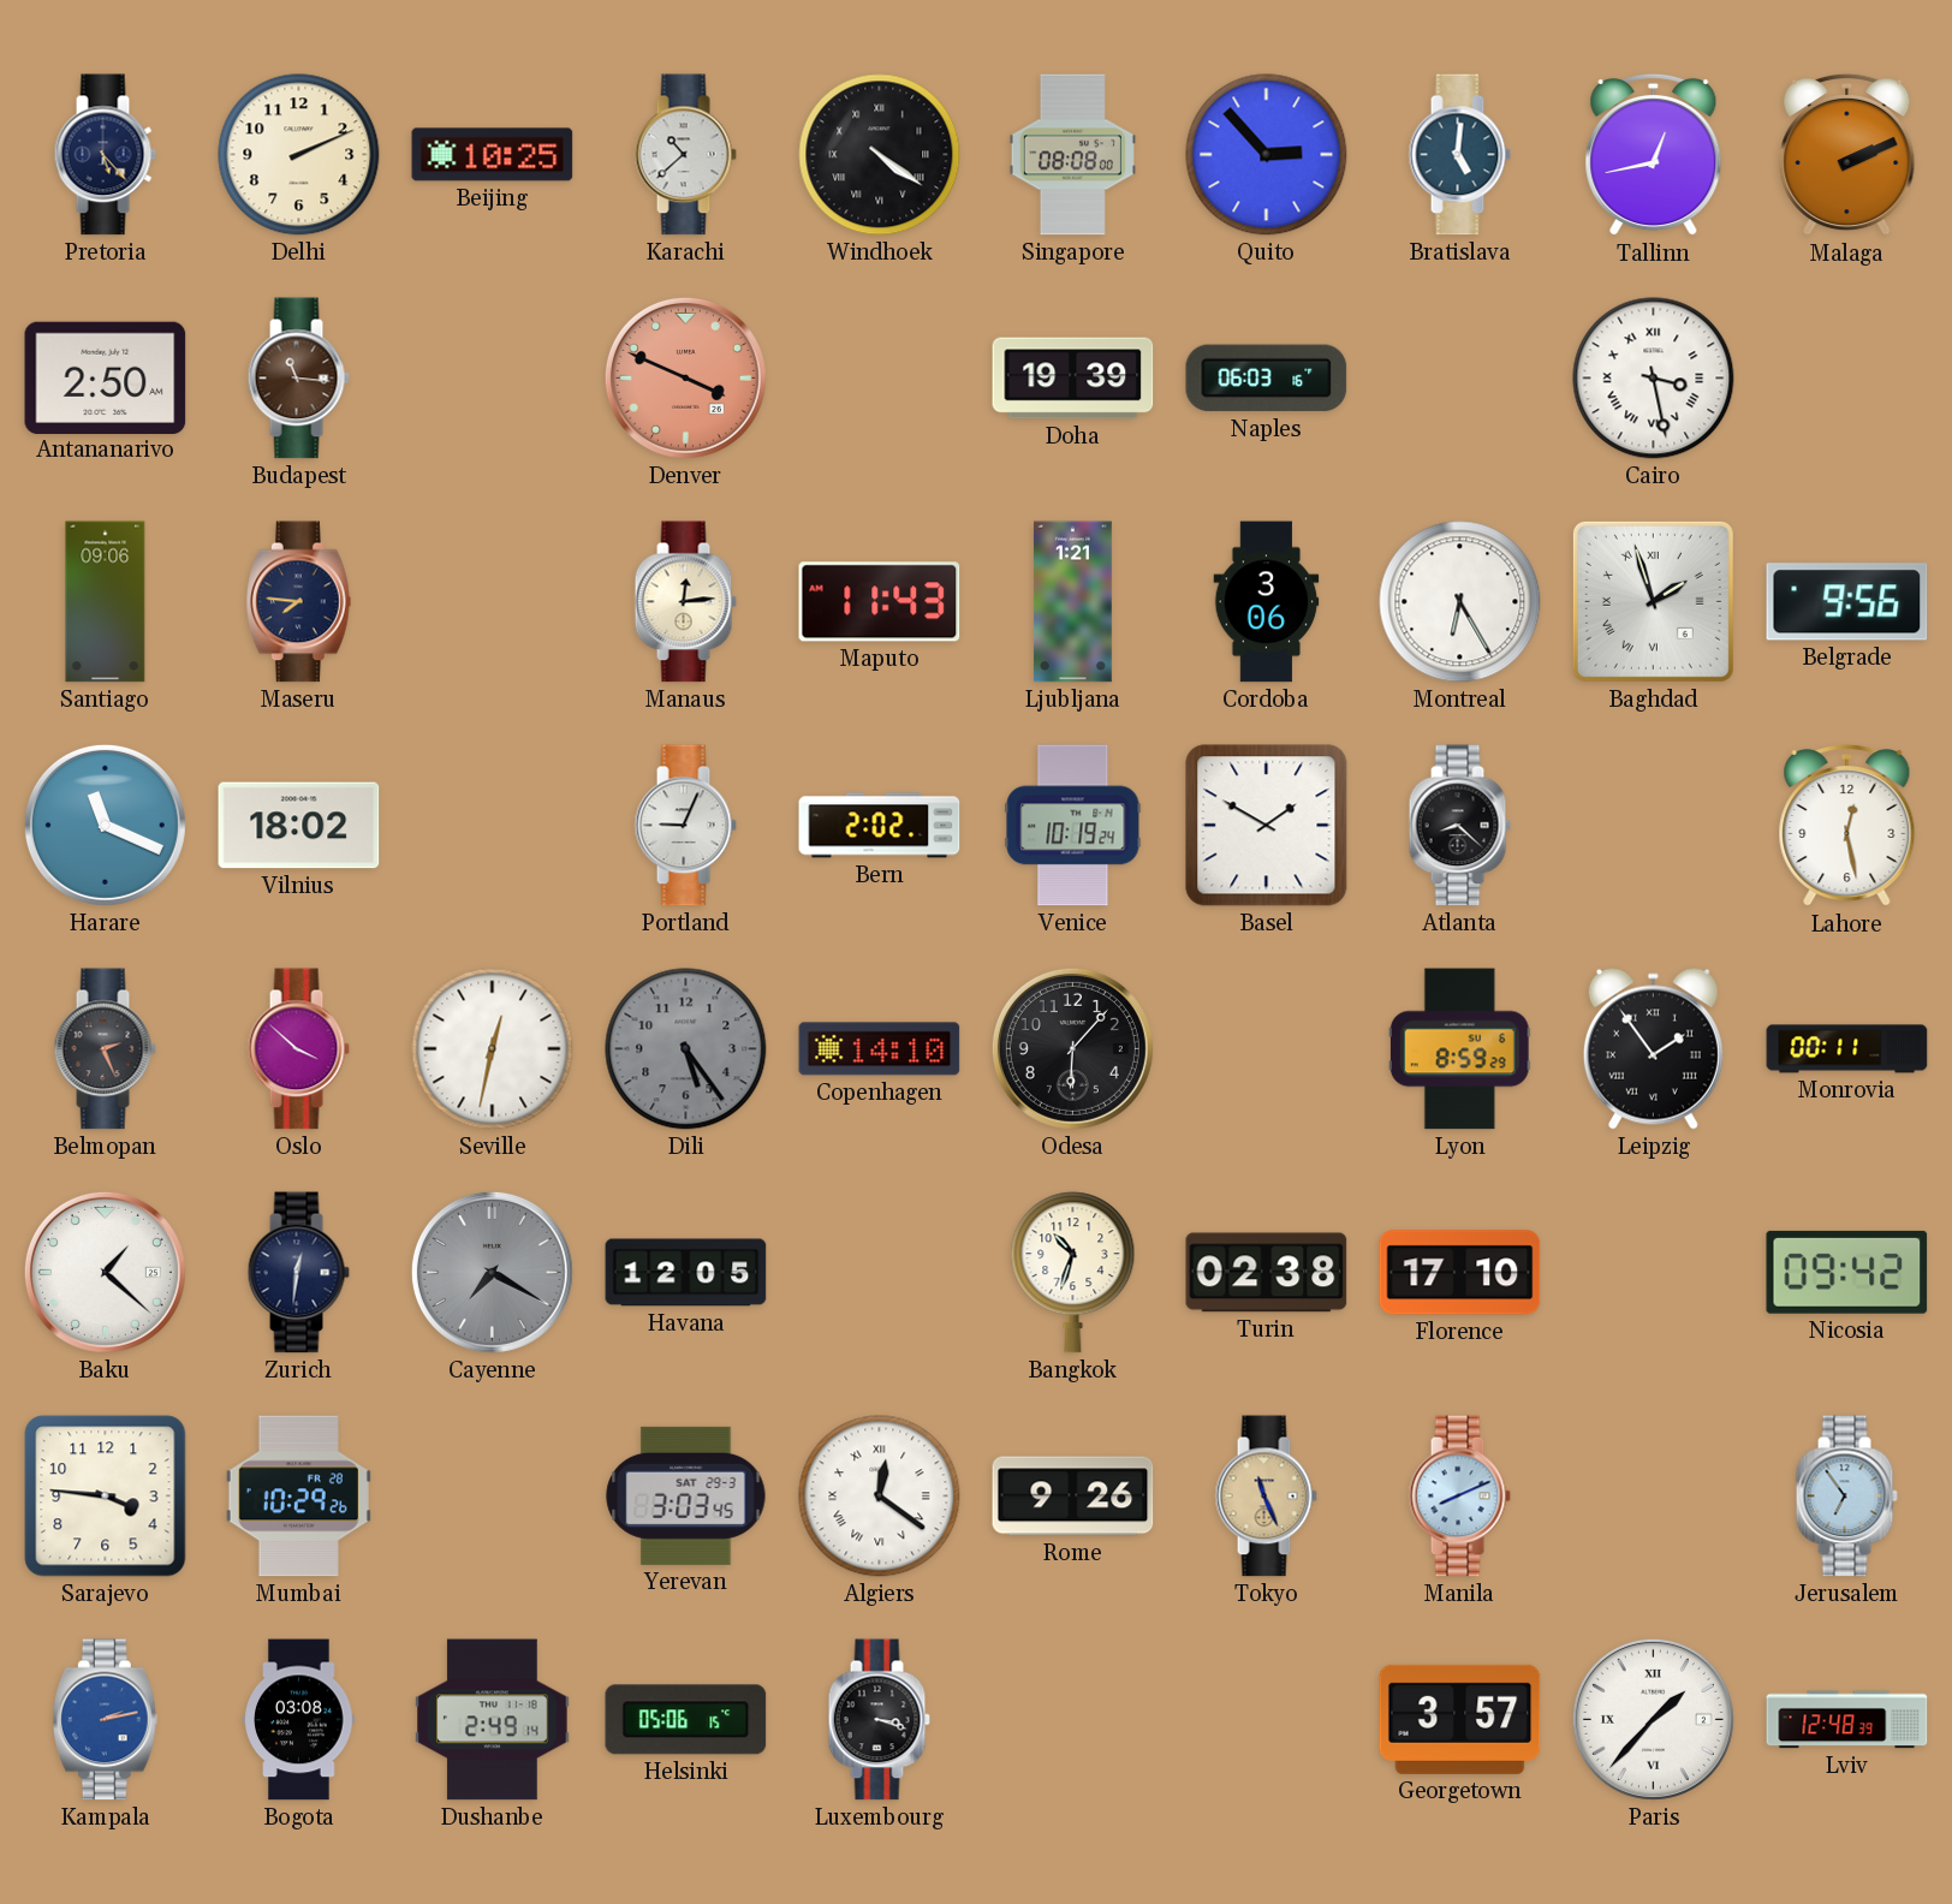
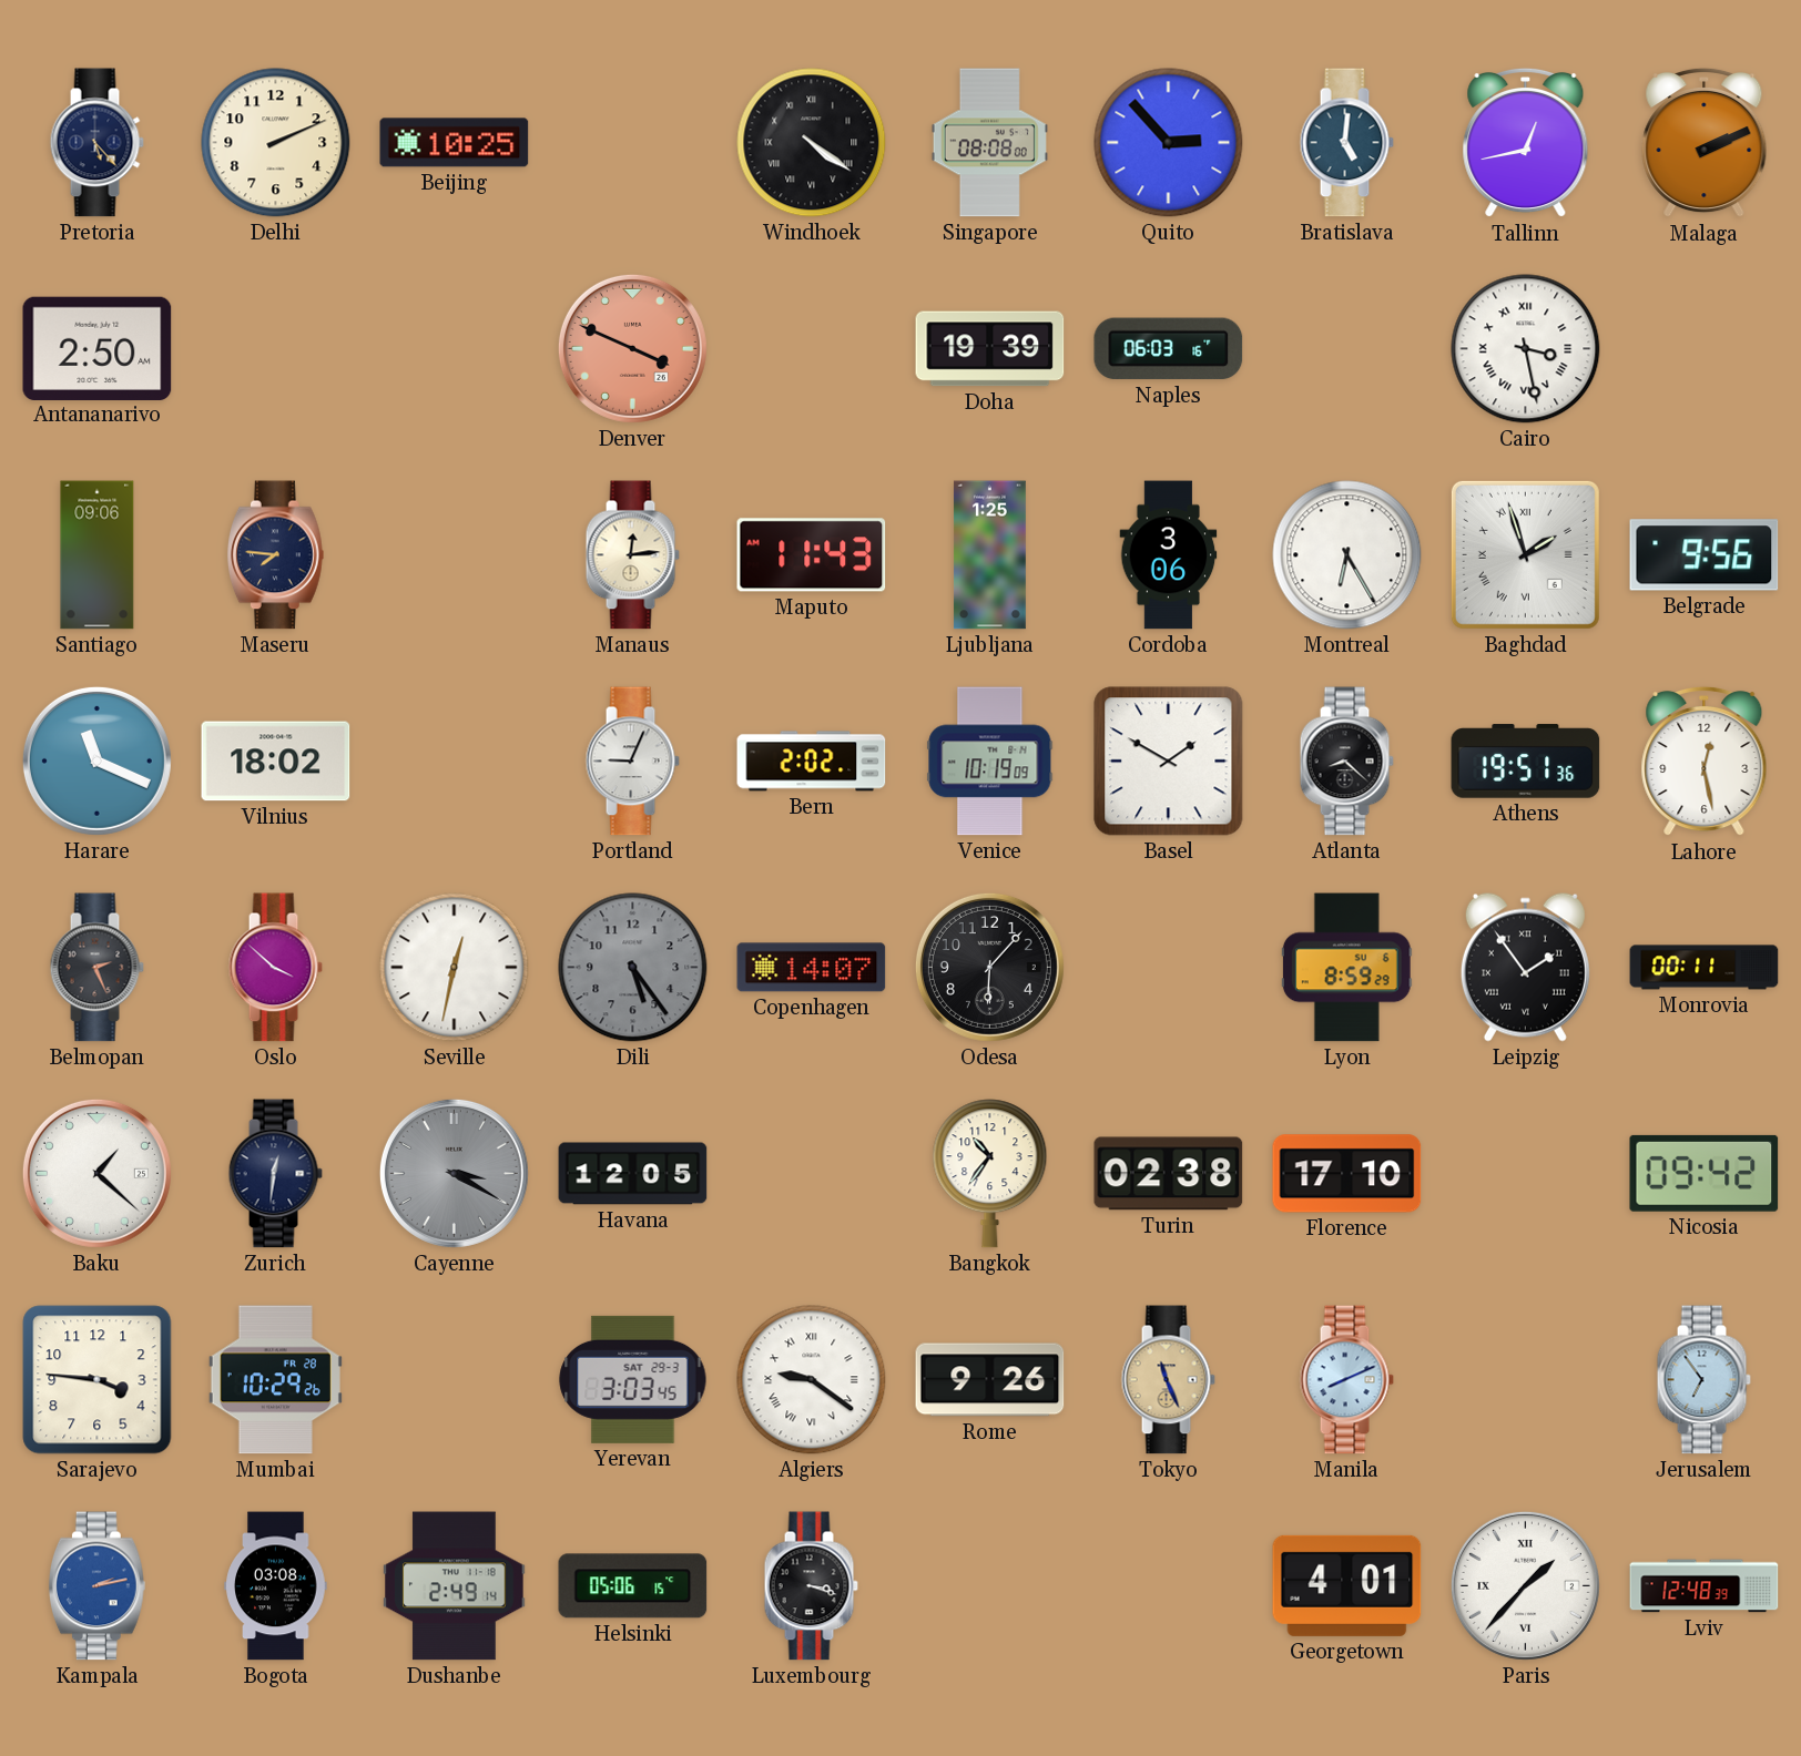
Karachi: 10:38 -> none (685, 155)
Budapest: 11:16 -> none (298, 379)
Ljubljana: 1:21 -> 1:25 (989, 555)
Venice: 10:19:24 -> 10:19:09 (990, 762)
Athens: none -> 19:51 (1526, 762)
Copenhagen: 14:10 -> 14:07 (812, 968)
Cayenne: 7:20 -> 3:20 (454, 1173)
Bangkok: 10:33 -> 10:36 (990, 1174)
Algiers: 12:21 -> 9:21 (812, 1380)
Georgetown: 3:57 -> 4:01 (1347, 1585)
